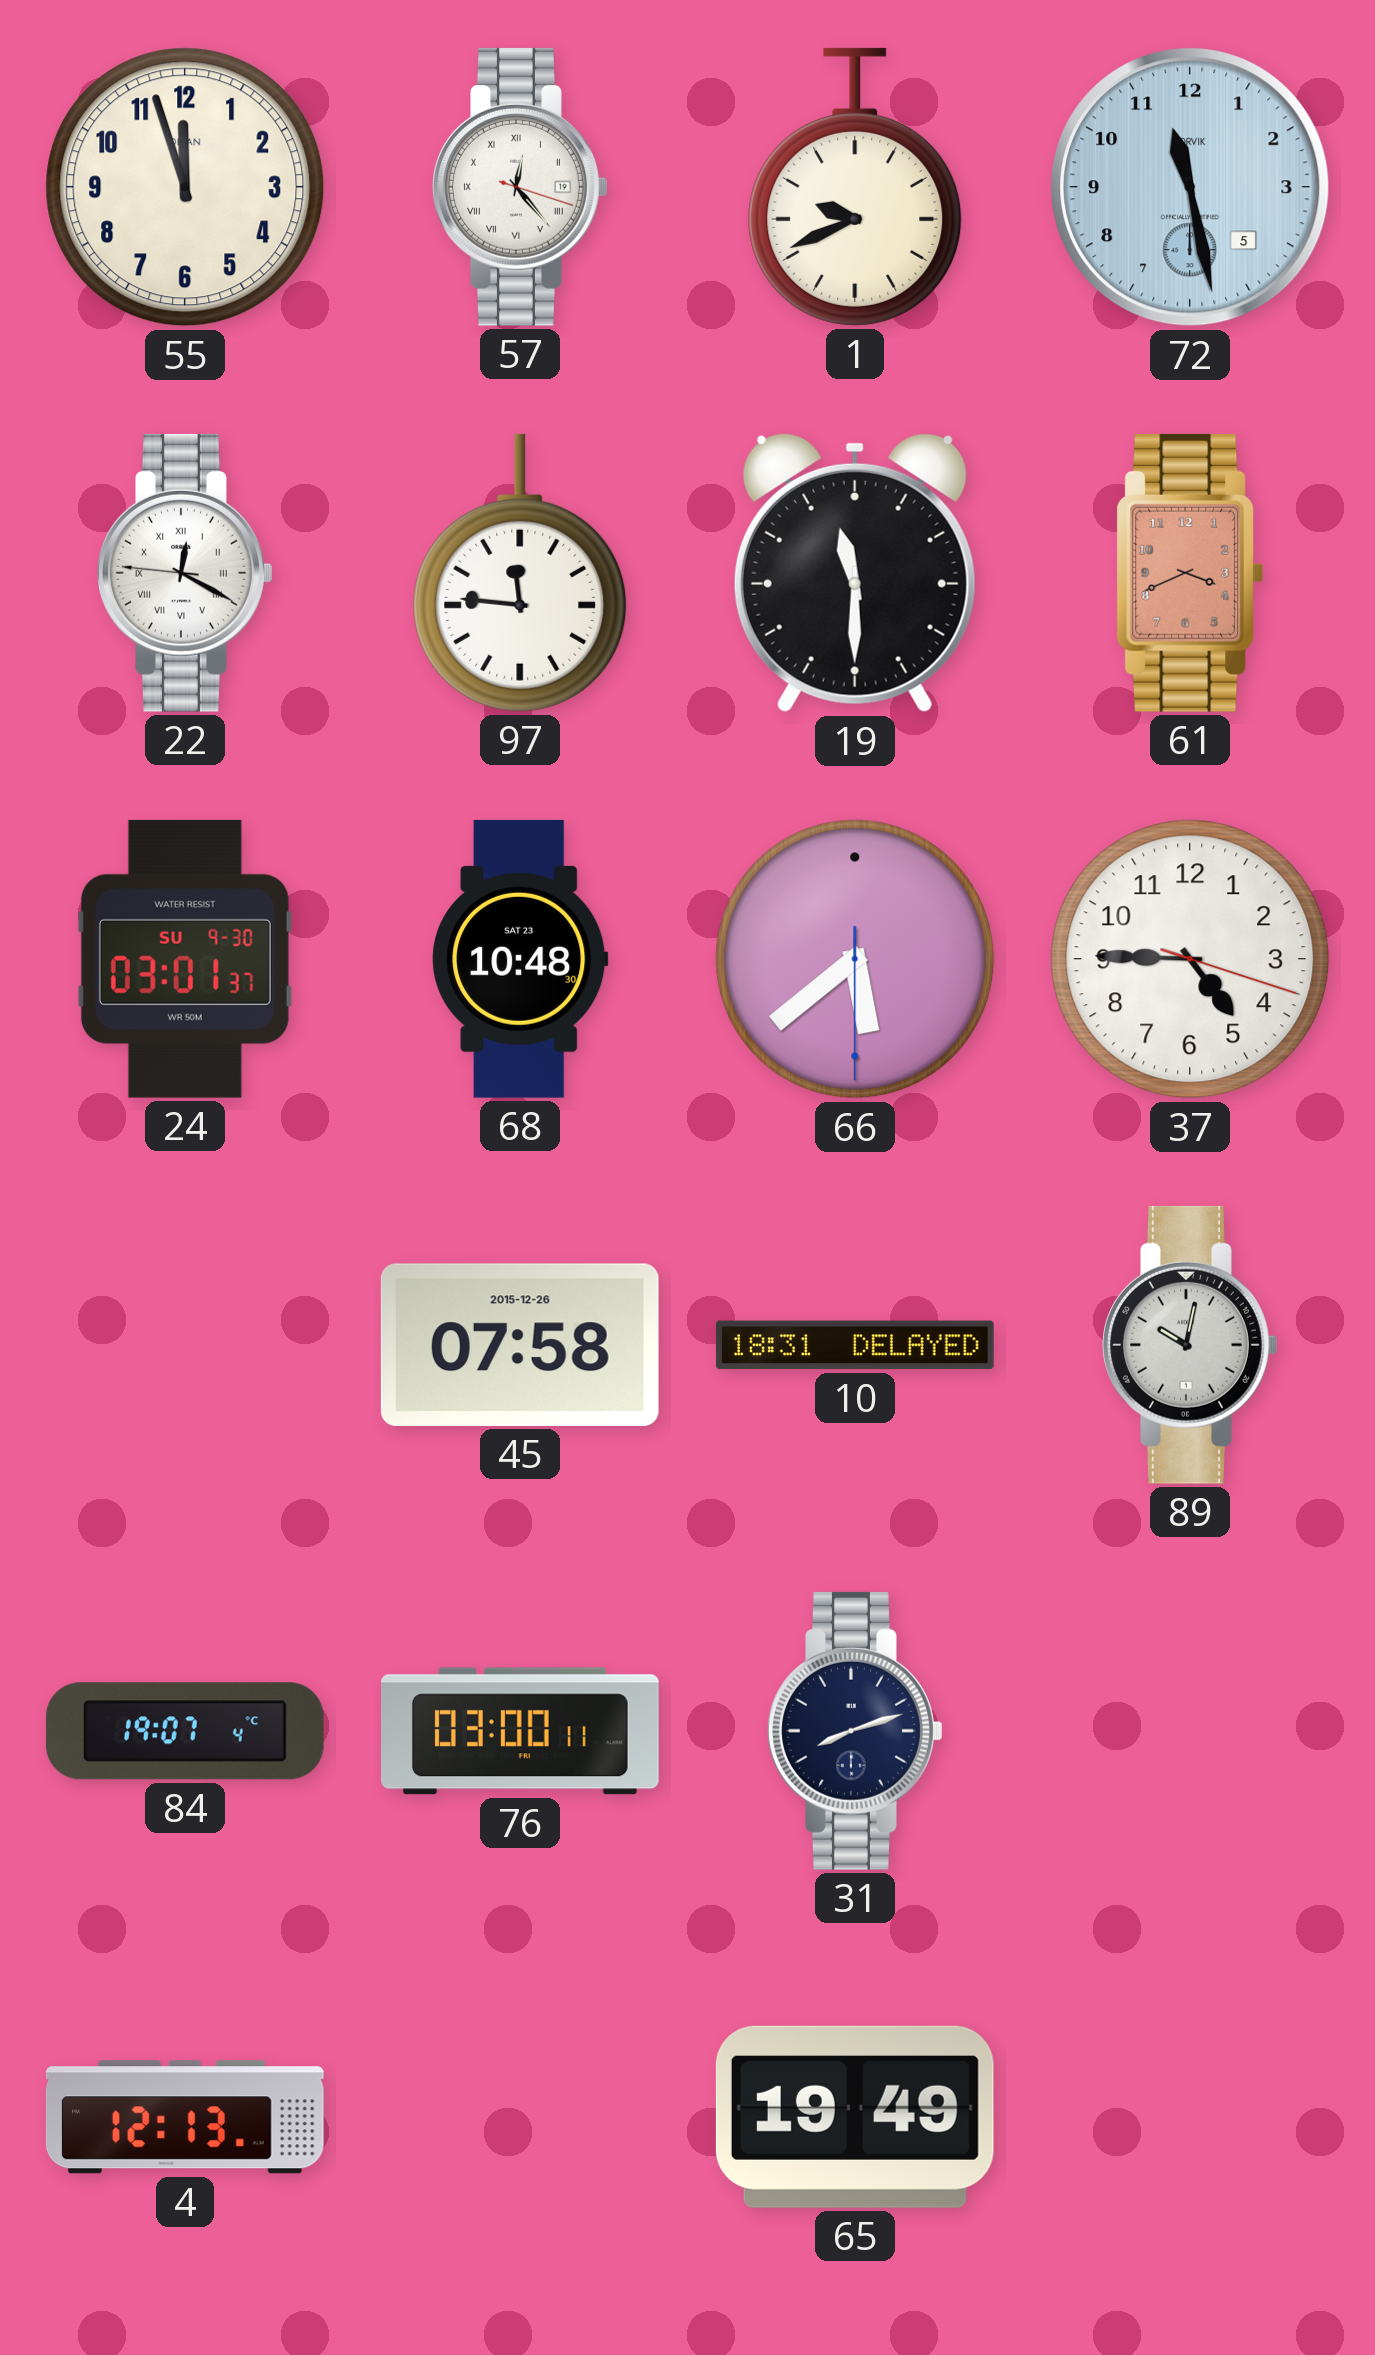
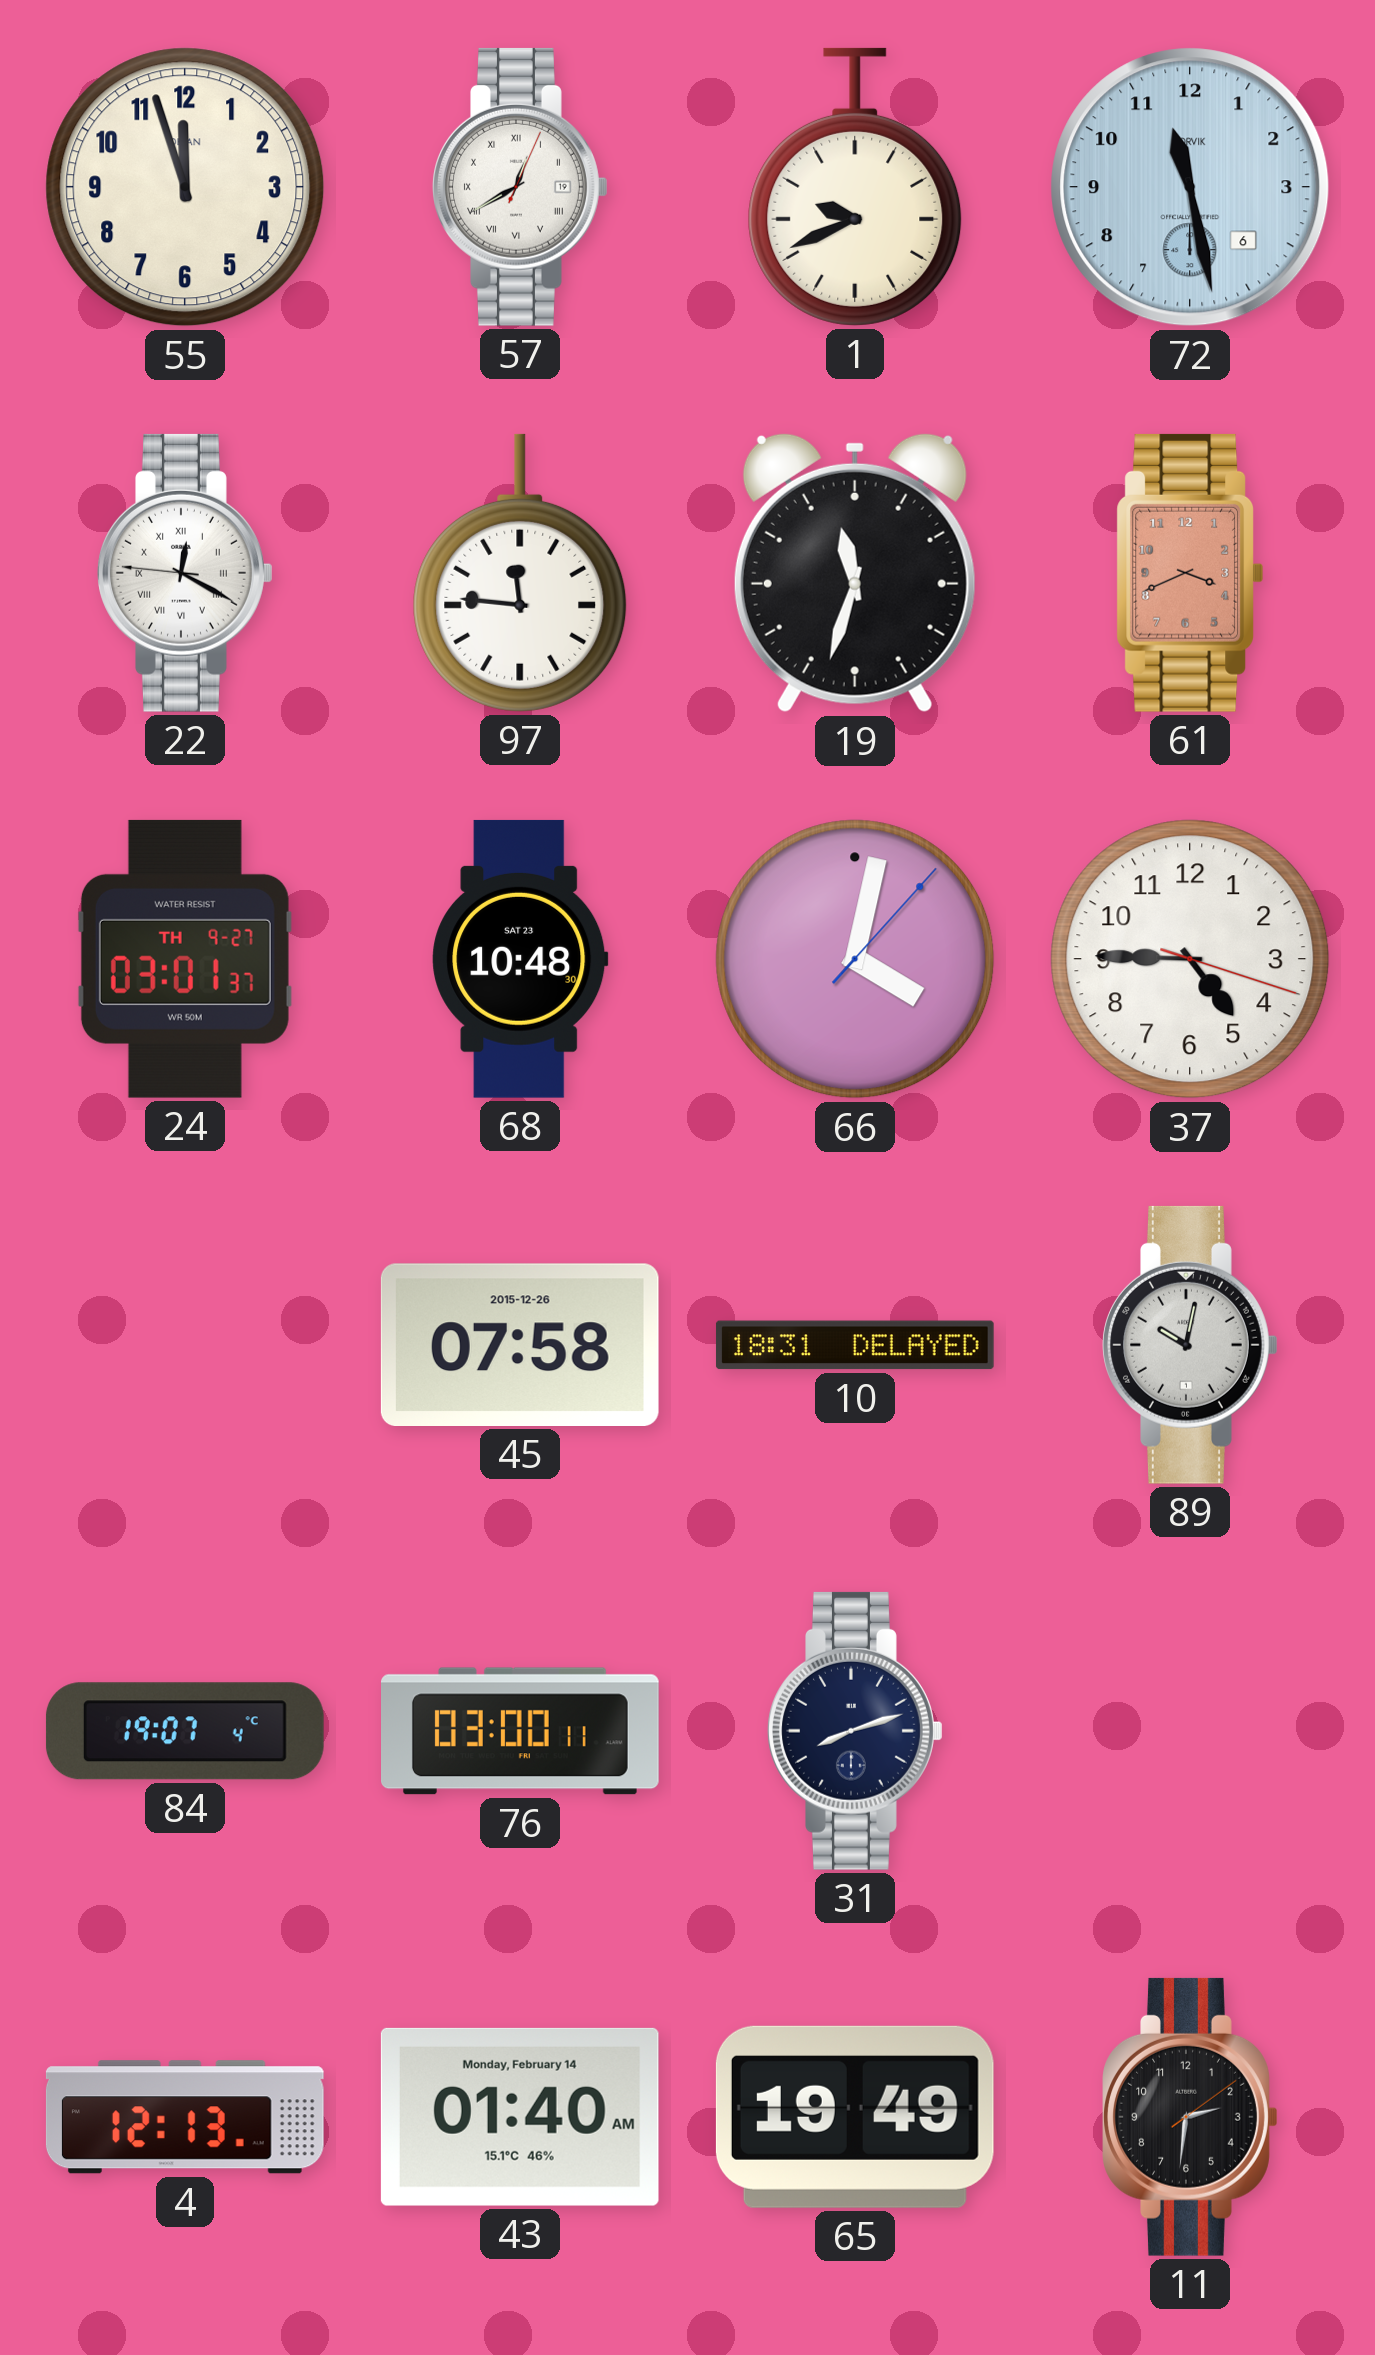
57: 12:23 -> 12:40 (520, 187)
72 date: 5 -> 6 (1190, 187)
19: 11:30 -> 11:33 (855, 573)
24 date: SU 9-30 -> TH 9-27 (185, 959)
66: 5:38 -> 4:02 (855, 959)
43: none -> 01:40 (520, 2117)
11: none -> 2:31 (1190, 2117)
